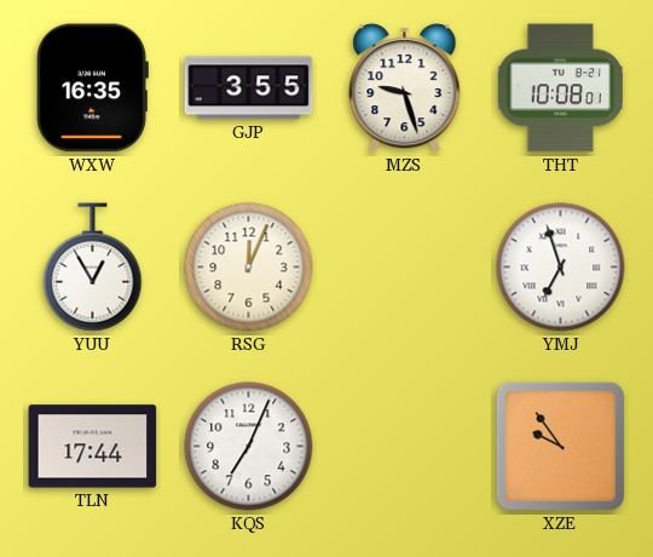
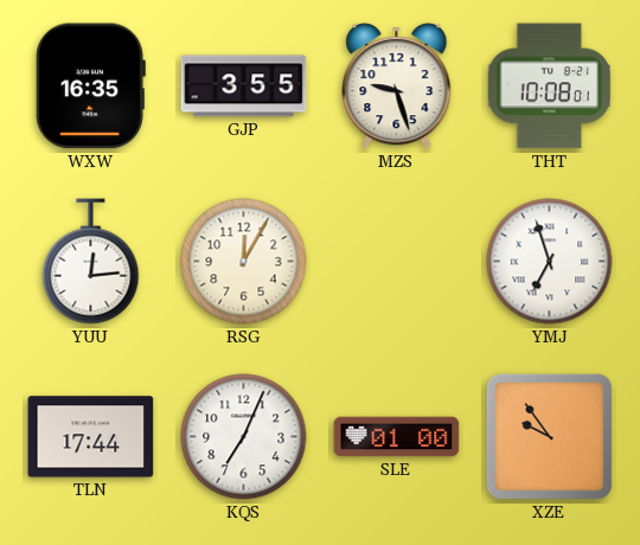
YUU: 12:55 -> 12:14 (91, 262)
RSG: 12:04 -> 12:05 (244, 262)
SLE: none -> 01:00 (397, 437)
